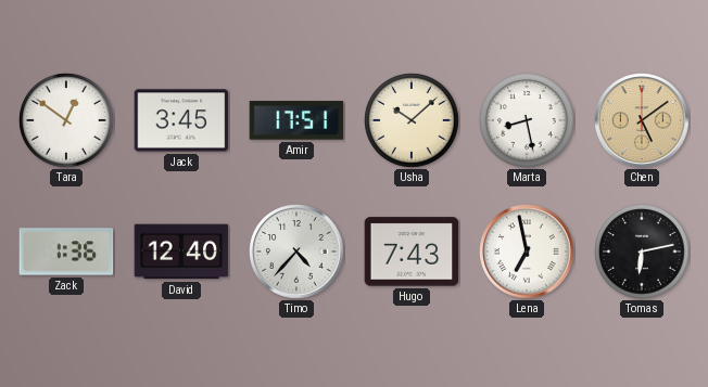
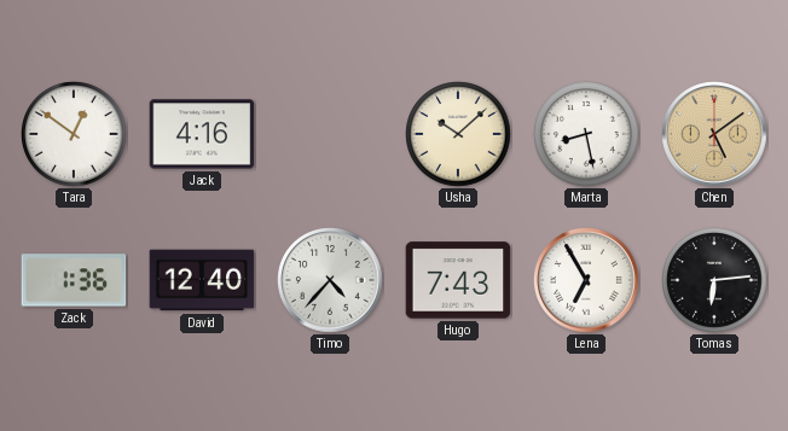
Jack: 3:45 -> 4:16 (202, 134)
Amir: 17:51 -> none (296, 120)
Lena: 6:58 -> 6:55 (586, 280)
Tomas: 6:13 -> 6:14 (714, 280)
